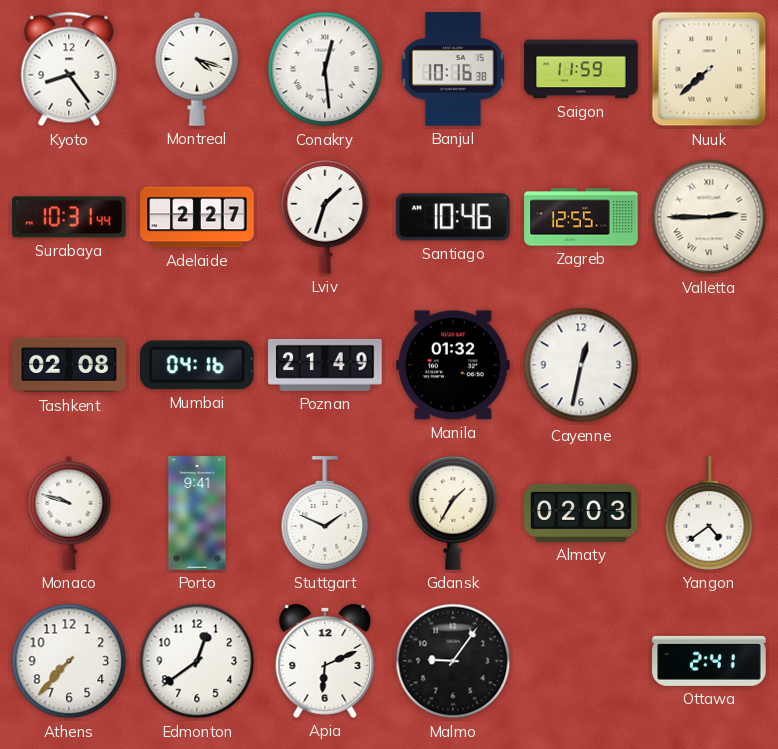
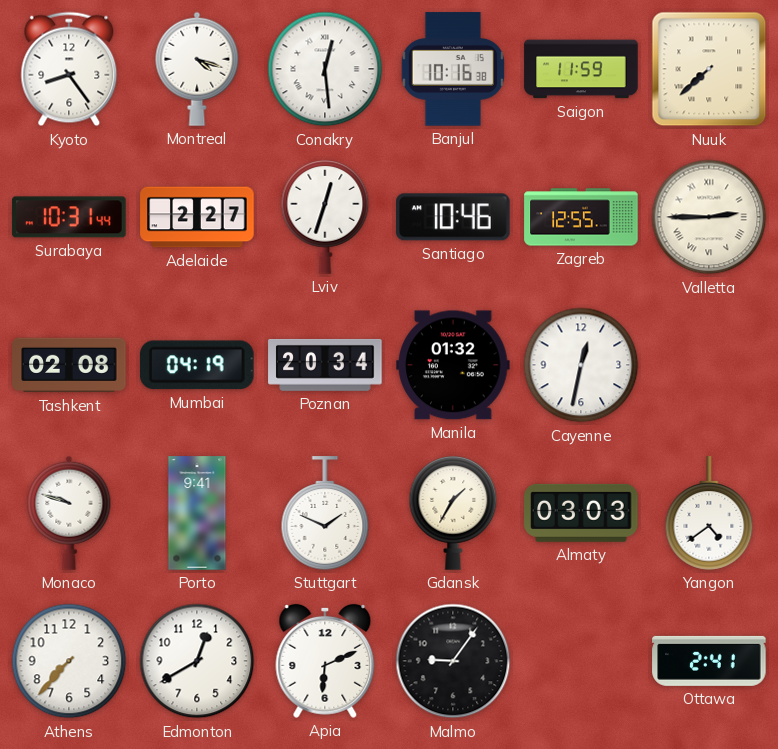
Lviv: 1:33 -> 12:33 (325, 218)
Mumbai: 04:16 -> 04:19 (197, 365)
Poznan: 21:49 -> 20:34 (325, 365)
Almaty: 02:03 -> 03:03 (581, 513)
Edmonton: 12:39 -> 12:40 (197, 661)
